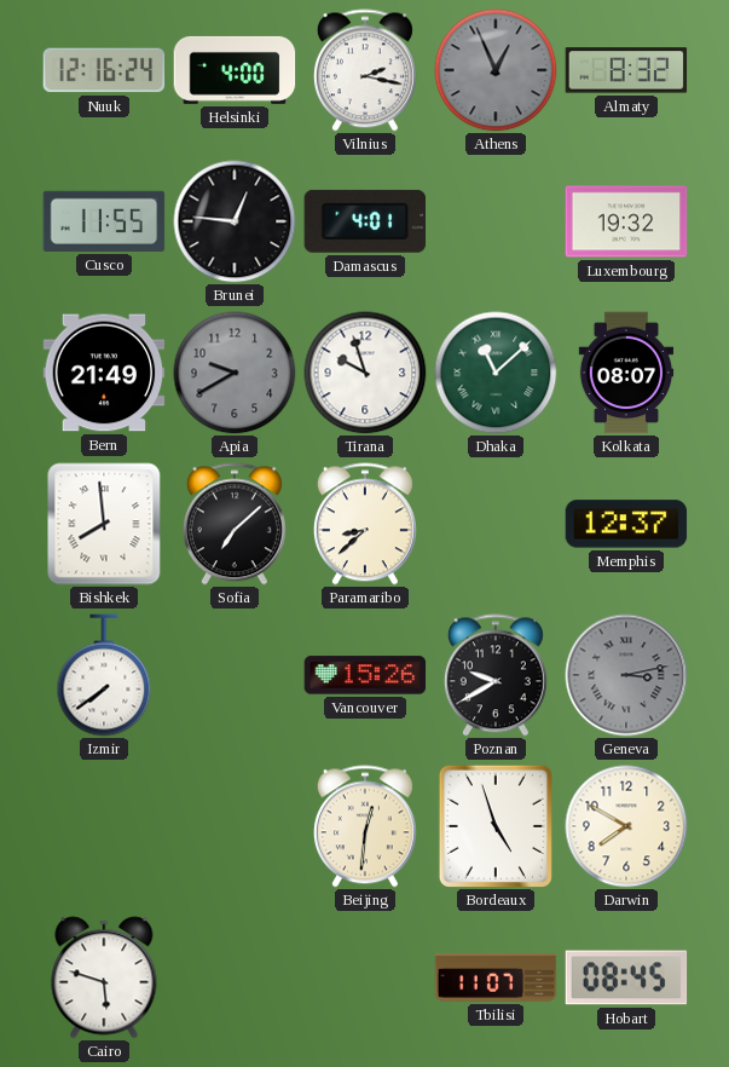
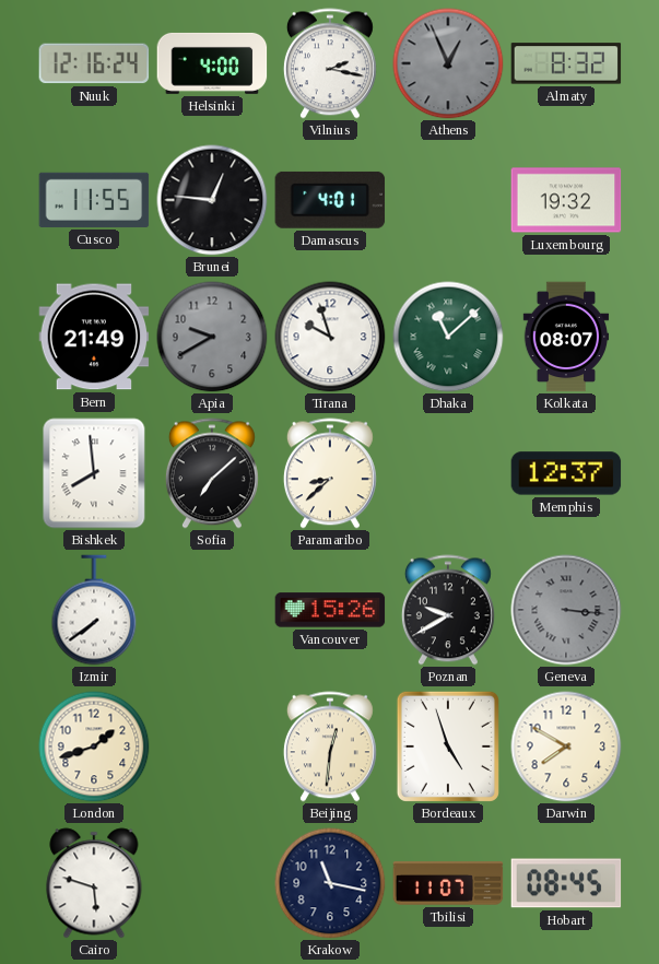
Geneva: 3:13 -> 3:16 (566, 610)
London: none -> 1:42 (94, 746)
Krakow: none -> 11:17 (330, 883)
